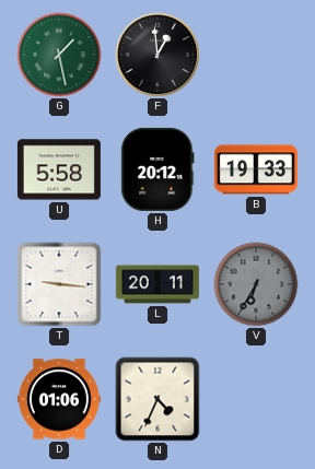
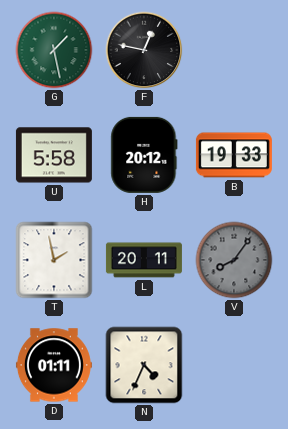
F: 12:59 -> 12:47 (144, 50)
T: 9:16 -> 1:58 (54, 260)
V: 6:35 -> 8:06 (234, 260)
D: 01:06 -> 01:11 (54, 365)
